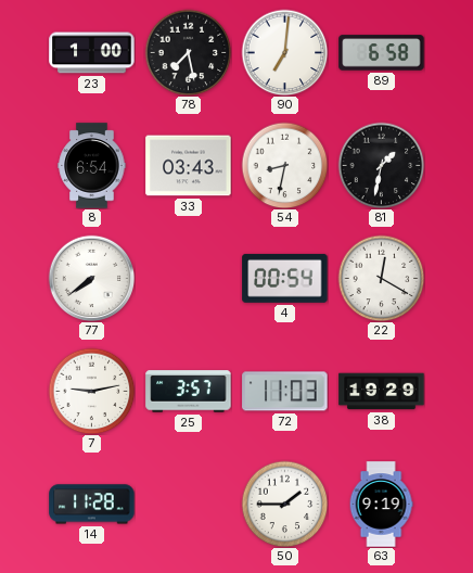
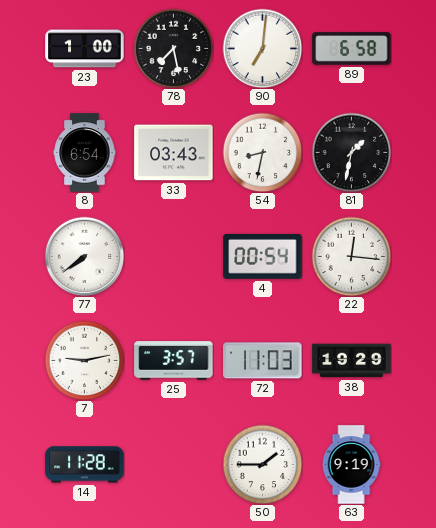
22: 12:20 -> 12:16 (351, 256)
